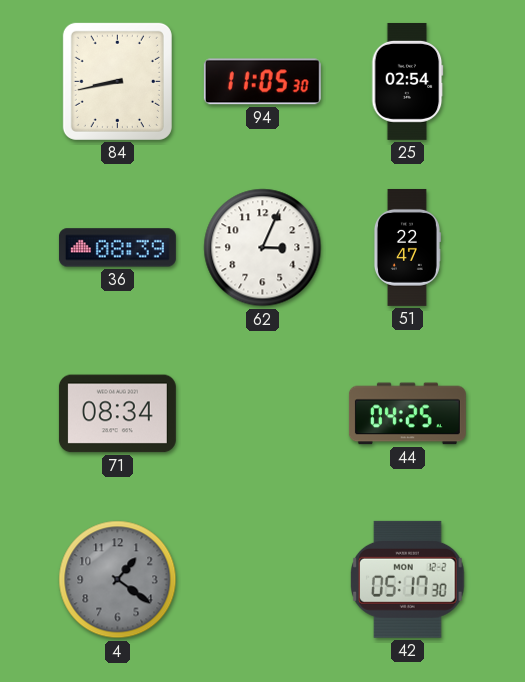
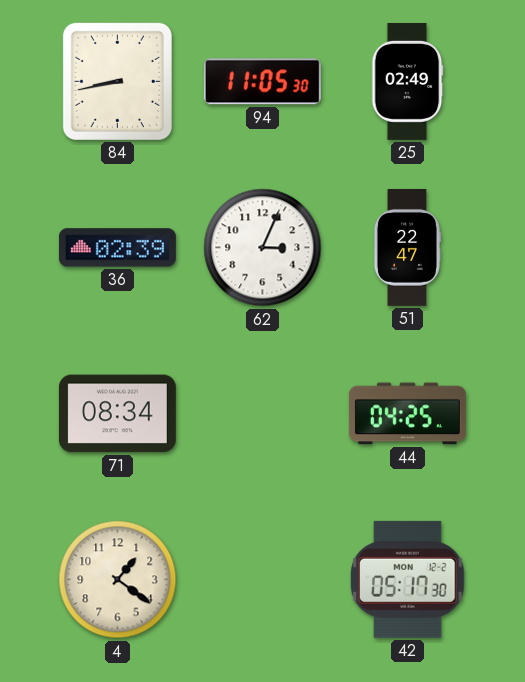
25: 02:54 -> 02:49 (407, 81)
36: 08:39 -> 02:39 (117, 248)
4 dial: grey -> cream (118, 580)
